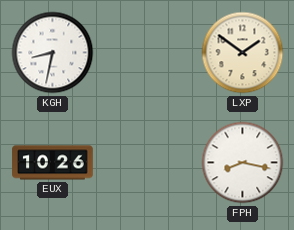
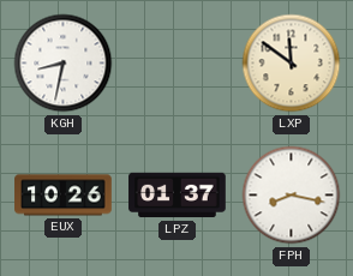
LXP: 1:51 -> 11:51 (292, 64)
LPZ: none -> 01:37 (178, 196)
